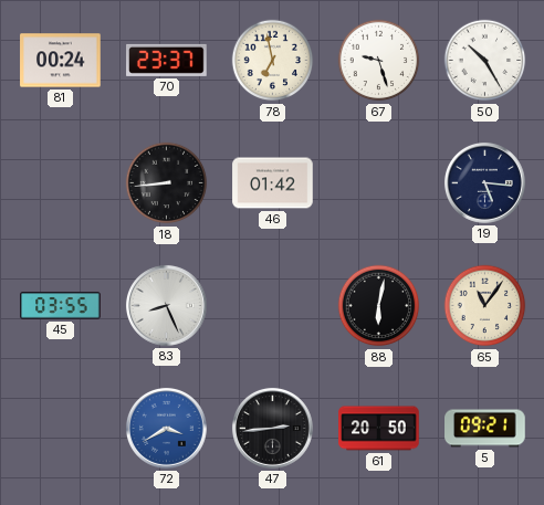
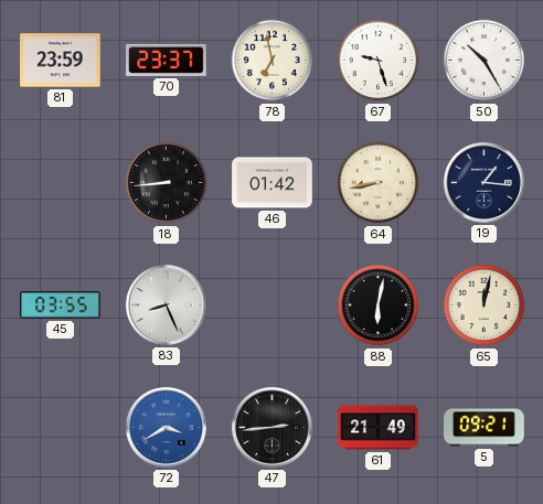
81: 00:24 -> 23:59 (61, 61)
64: none -> 8:43 (379, 183)
19: 5:16 -> 1:16 (483, 182)
65: 11:06 -> 12:02 (485, 305)
61: 20:50 -> 21:49 (379, 428)
